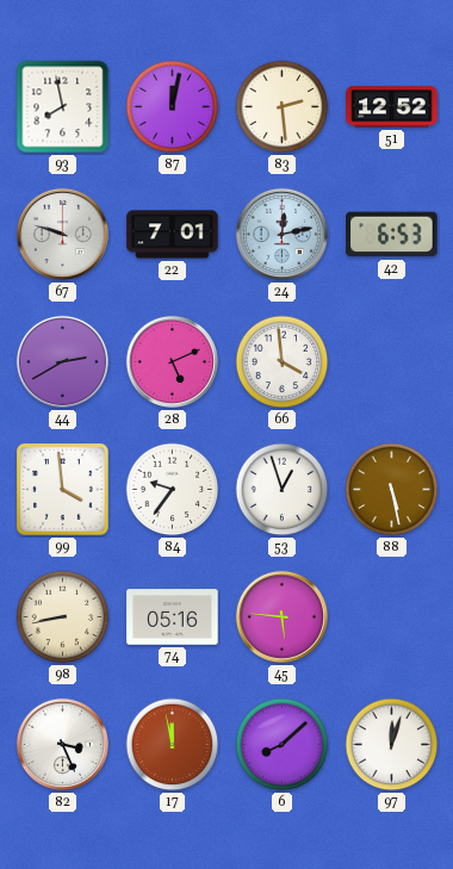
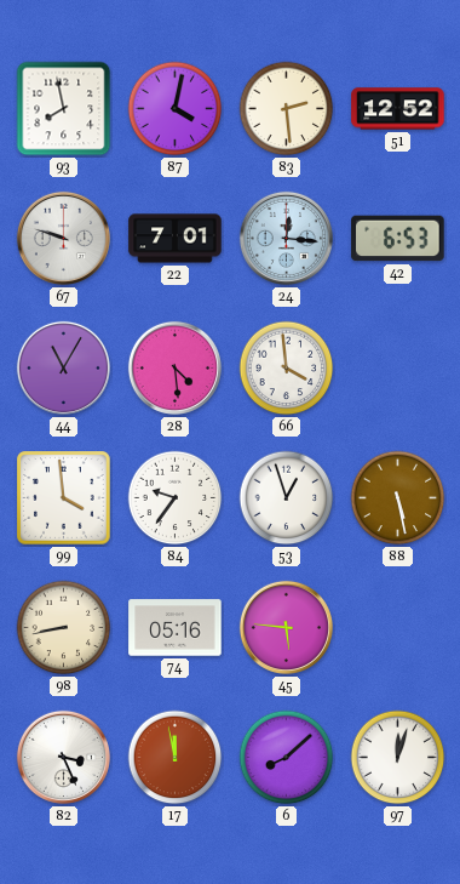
87: 12:02 -> 4:02 (176, 109)
24: 12:13 -> 12:16 (286, 238)
44: 2:40 -> 11:05 (63, 367)
28: 5:11 -> 4:29 (174, 367)
